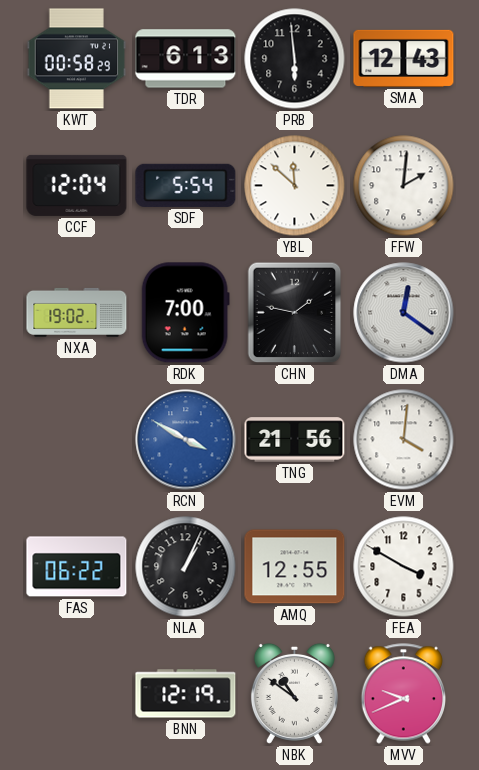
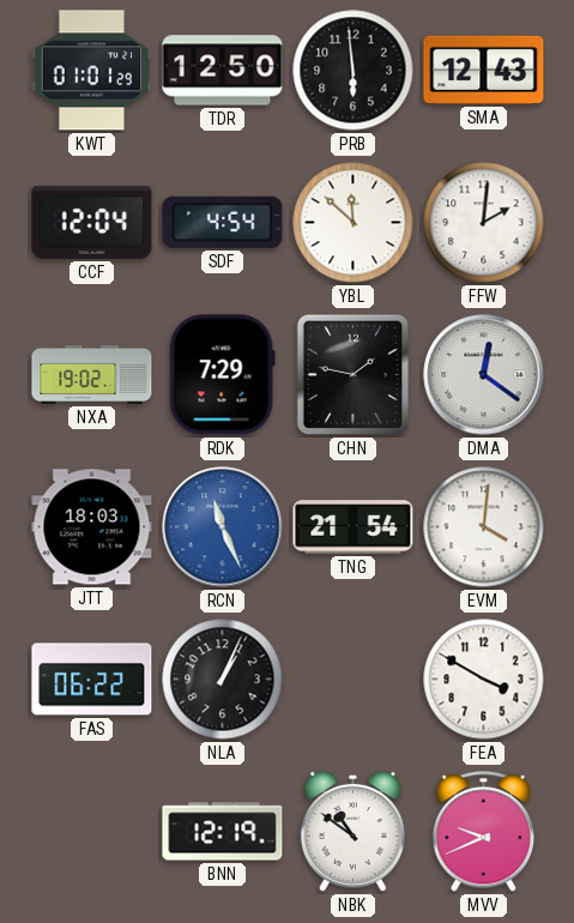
KWT: 00:58 -> 01:01 (92, 71)
TDR: 6:13 -> 12:50 (223, 71)
SDF: 5:54 -> 4:54 (223, 222)
RDK: 7:00 -> 7:29 (222, 375)
JTT: none -> 18:03 (92, 527)
RCN: 3:50 -> 11:26 (223, 527)
TNG: 21:56 -> 21:54 (354, 527)
AMQ: 12:55 -> none (295, 567)
